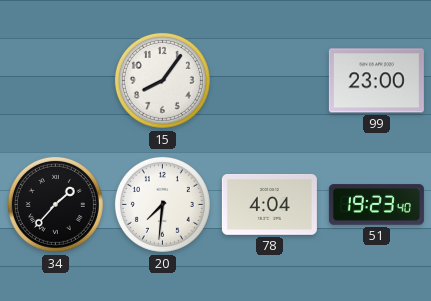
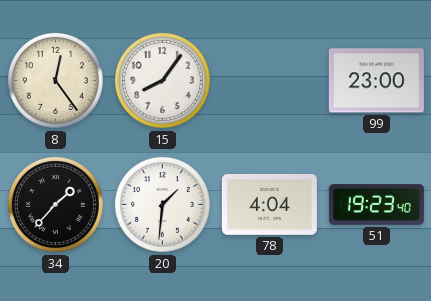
8: none -> 12:24 (55, 80)
20: 7:31 -> 1:31 (162, 204)
